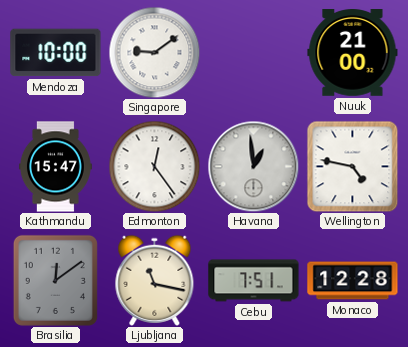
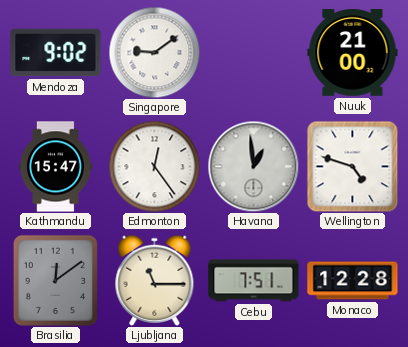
Mendoza: 10:00 -> 9:02 (56, 53)
Wellington: 4:47 -> 4:48 (352, 166)
Ljubljana: 11:17 -> 11:15 (155, 280)
